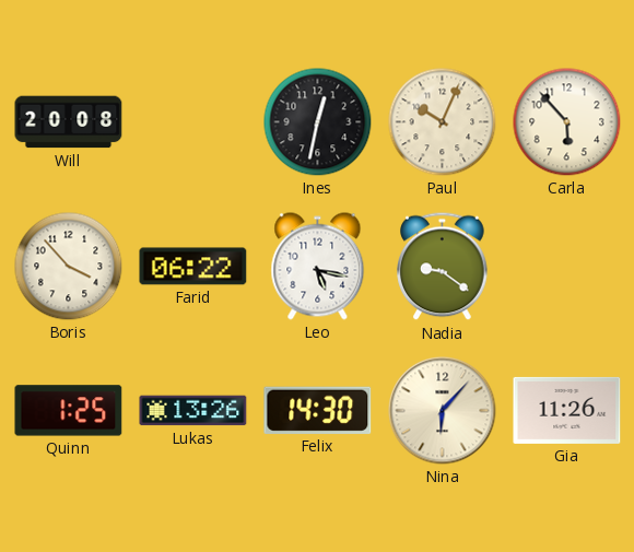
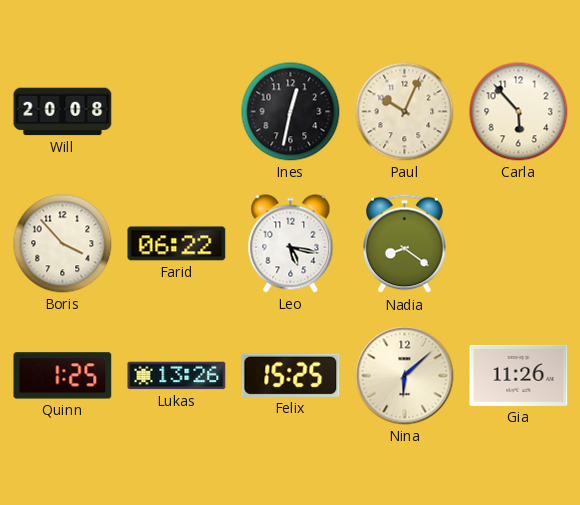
Nadia: 9:21 -> 8:21 (405, 244)
Felix: 14:30 -> 15:25 (291, 375)
Nina: 6:07 -> 6:08 (405, 376)
